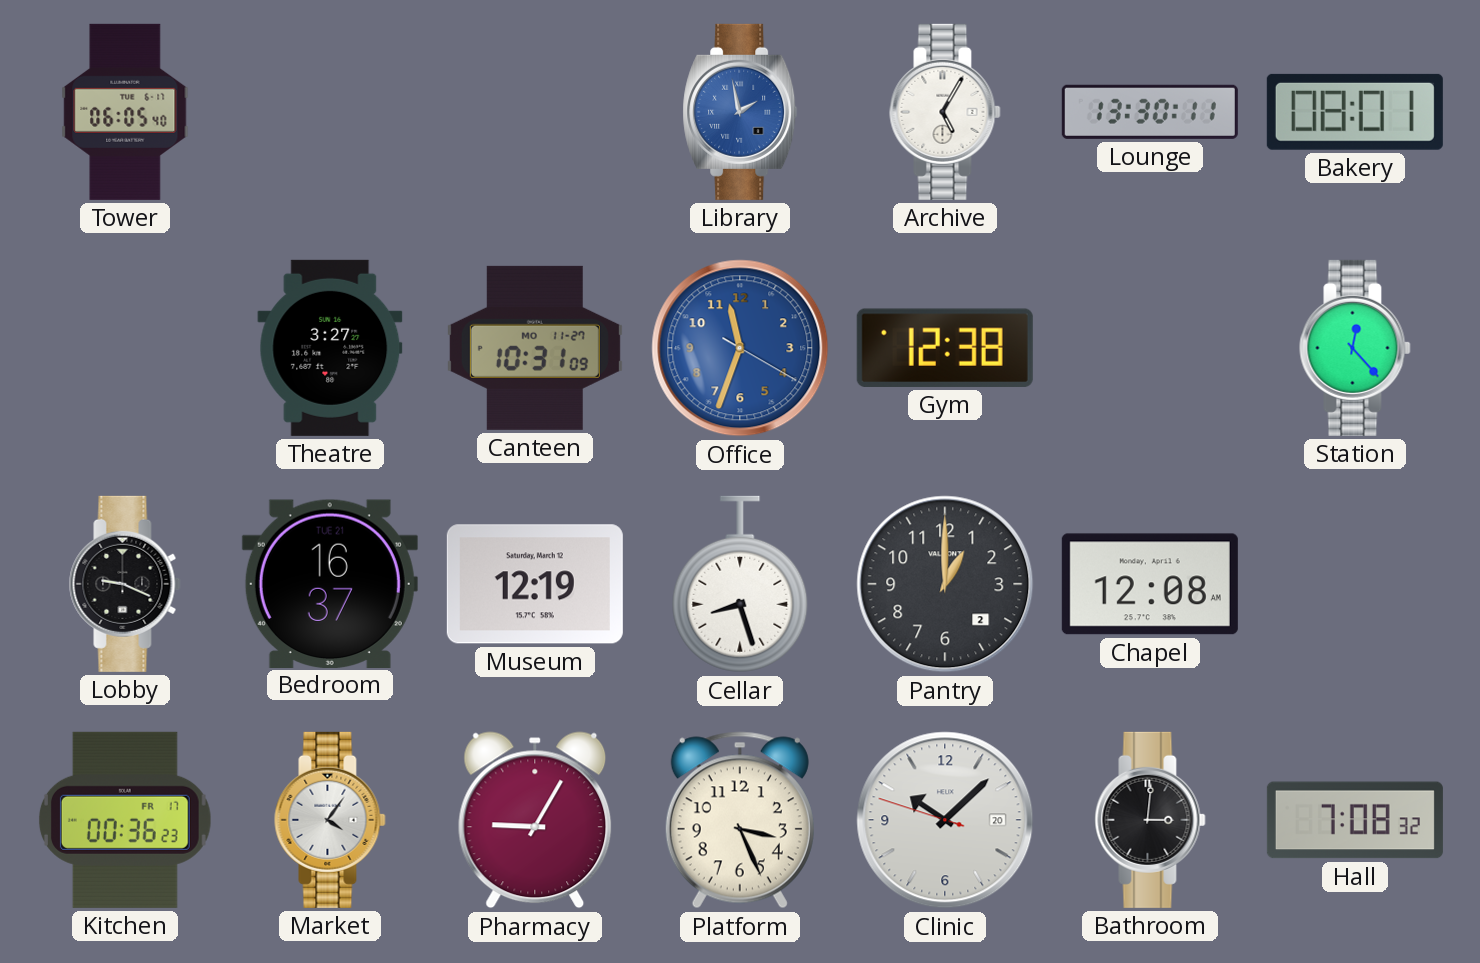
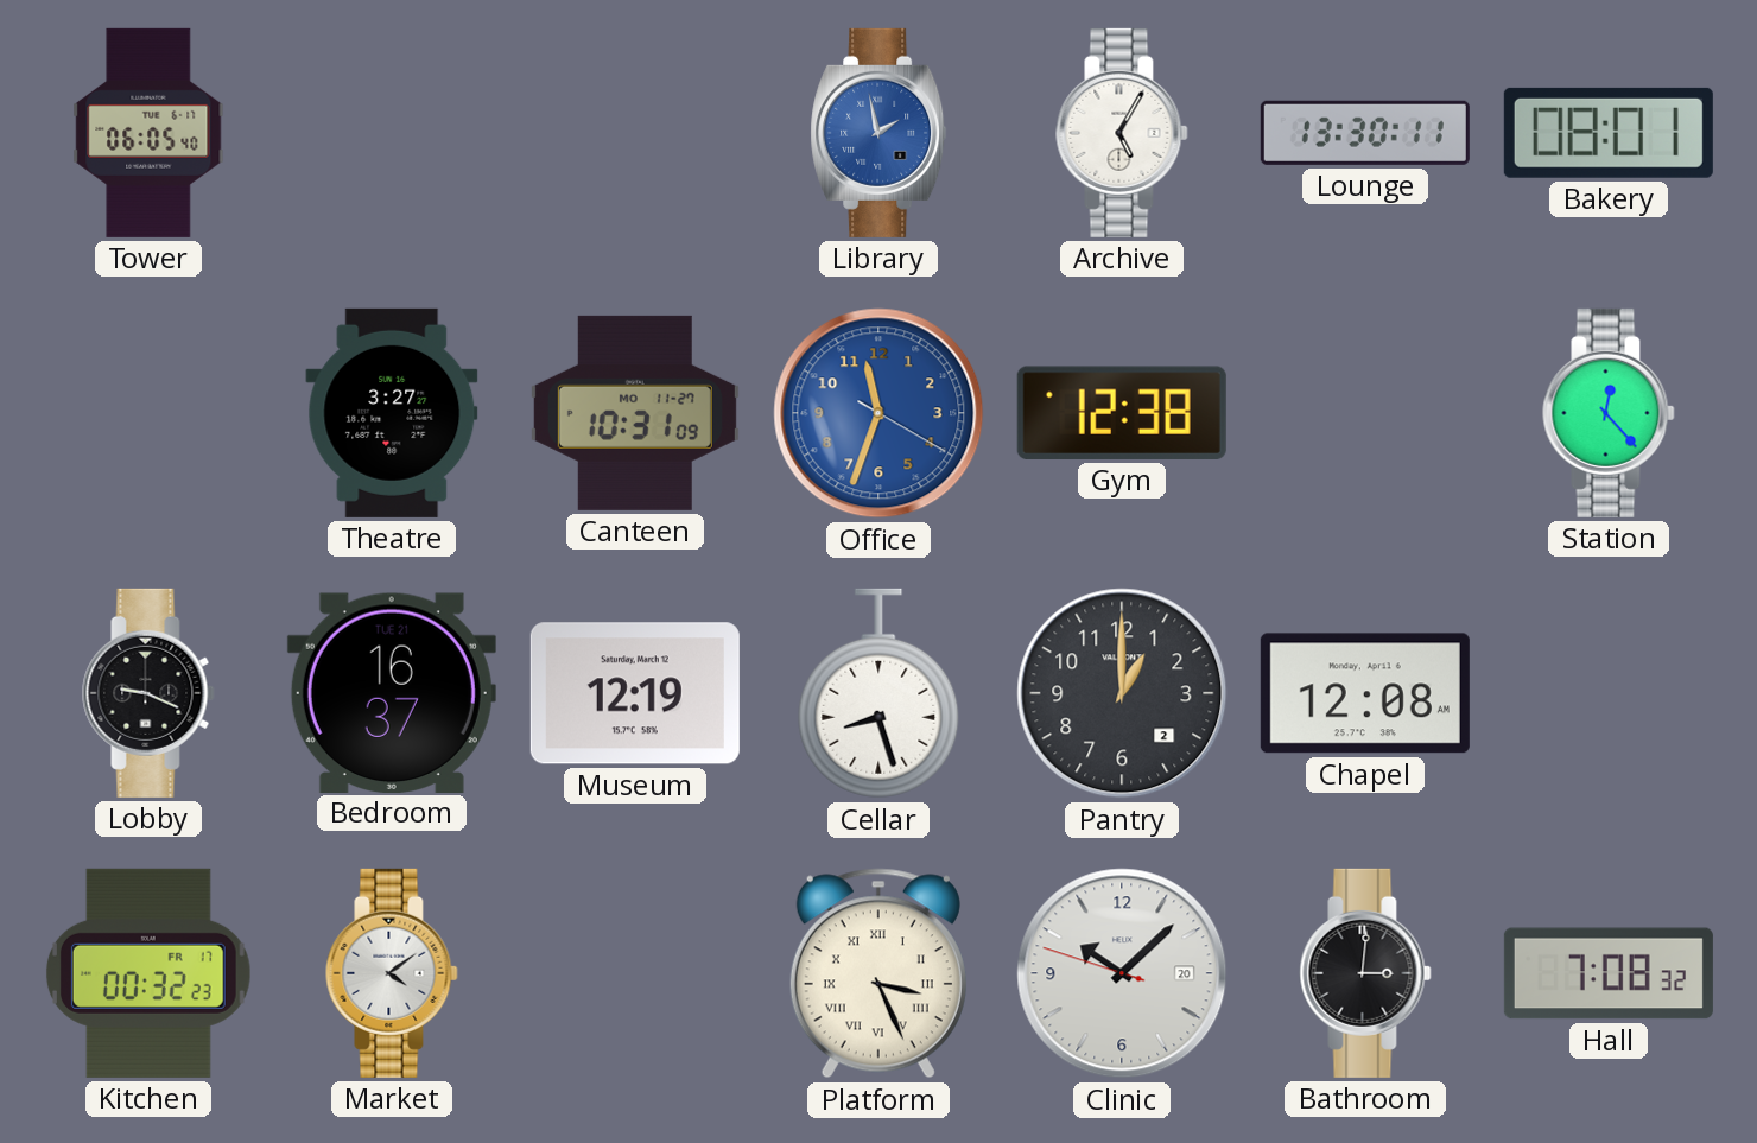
Kitchen: 00:36 -> 00:32 (148, 973)
Market: 4:06 -> 4:09 (392, 973)
Pharmacy: 9:05 -> none (535, 820)
Platform numerals: Arabic -> Roman (878, 973)
